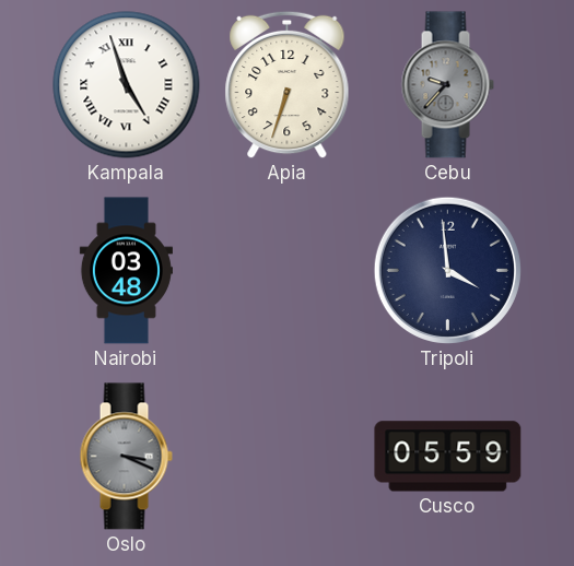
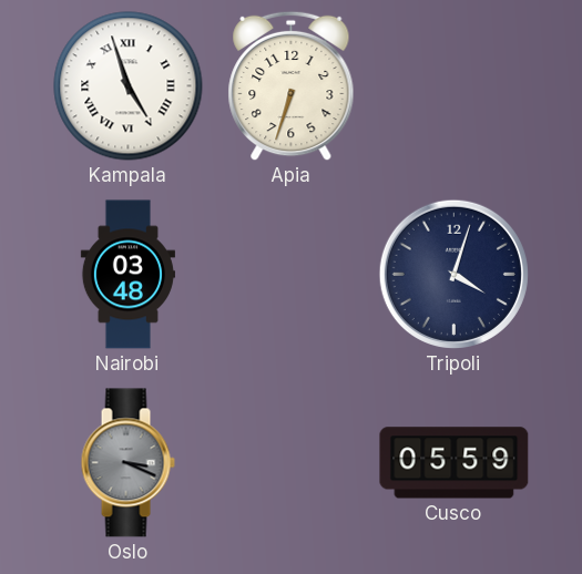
Cebu: 9:37 -> none (447, 85)
Tripoli: 3:59 -> 4:03 (453, 274)
